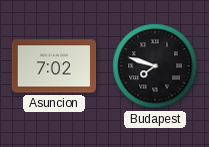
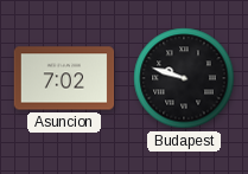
Budapest: 7:48 -> 9:48 (184, 78)
